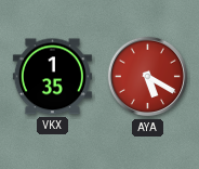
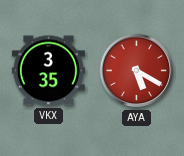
VKX: 1:35 -> 3:35 (48, 71)
